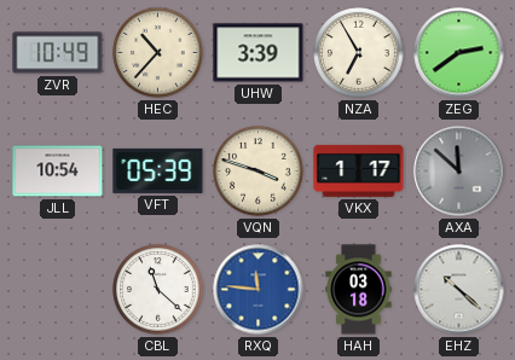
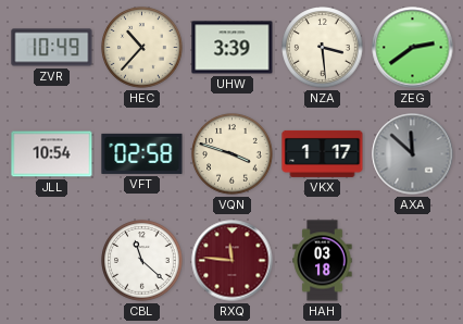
NZA: 6:55 -> 3:29 (323, 48)
VFT: 05:39 -> 02:58 (142, 153)
RXQ dial: blue -> burgundy (233, 261)
EHZ: 10:22 -> none (459, 290)
